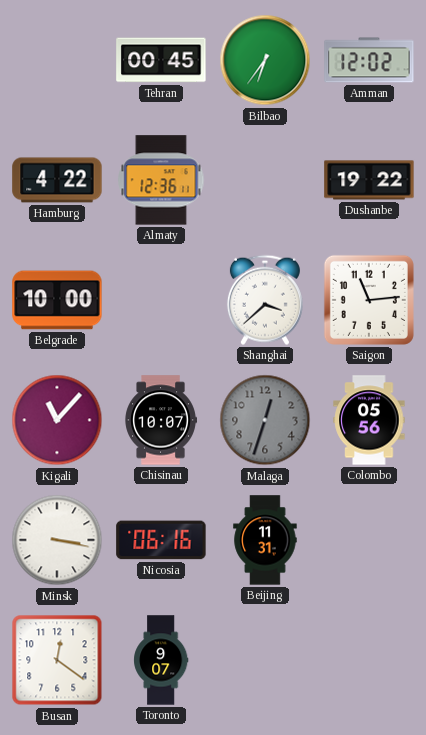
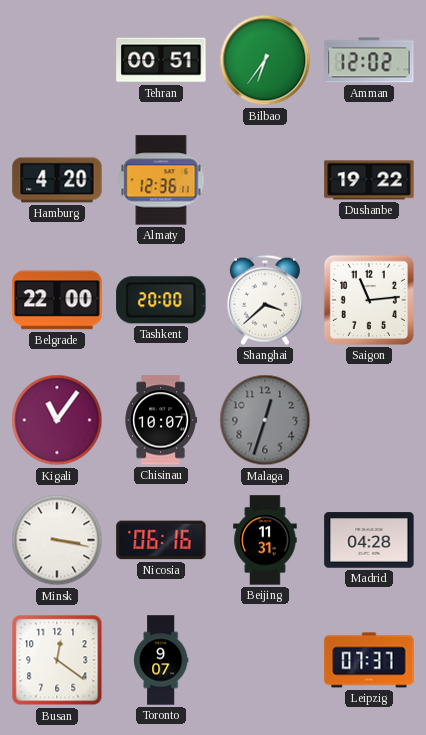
Tehran: 00:45 -> 00:51 (161, 60)
Hamburg: 4:22 -> 4:20 (57, 180)
Belgrade: 10:00 -> 22:00 (57, 300)
Tashkent: none -> 20:00 (161, 300)
Kigali: 11:07 -> 11:06 (57, 420)
Colombo: 05:56 -> none (369, 420)
Madrid: none -> 04:28 (369, 540)
Leipzig: none -> 07:37 (369, 660)
